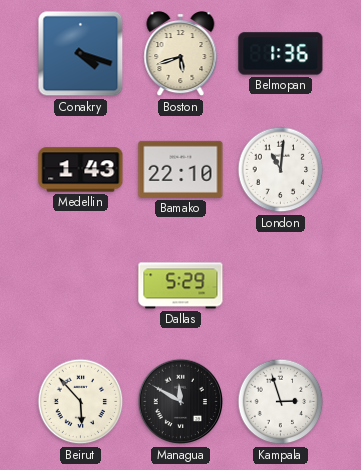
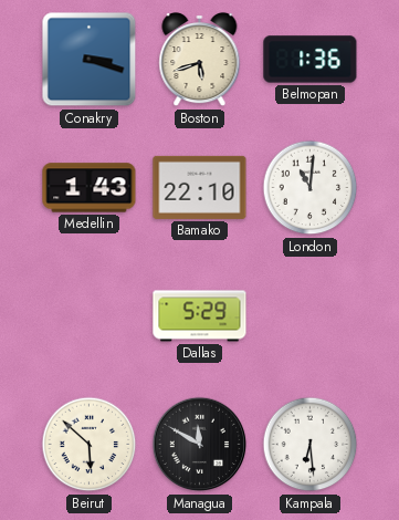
Conakry: 4:18 -> 3:18 (90, 60)
Beirut: 5:53 -> 5:52 (90, 445)
Kampala: 2:57 -> 6:29 (311, 445)
